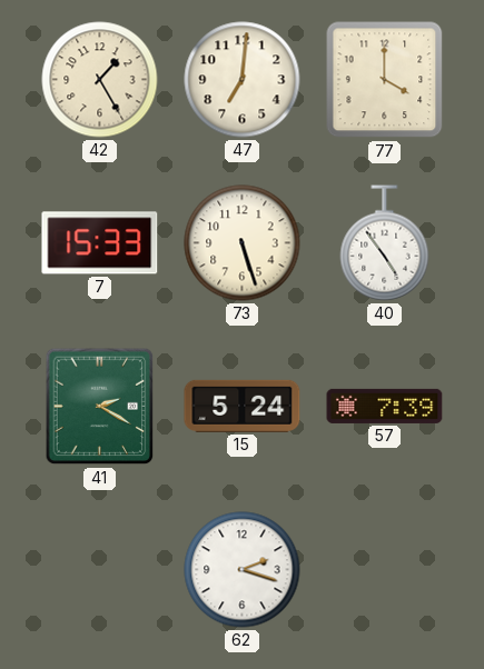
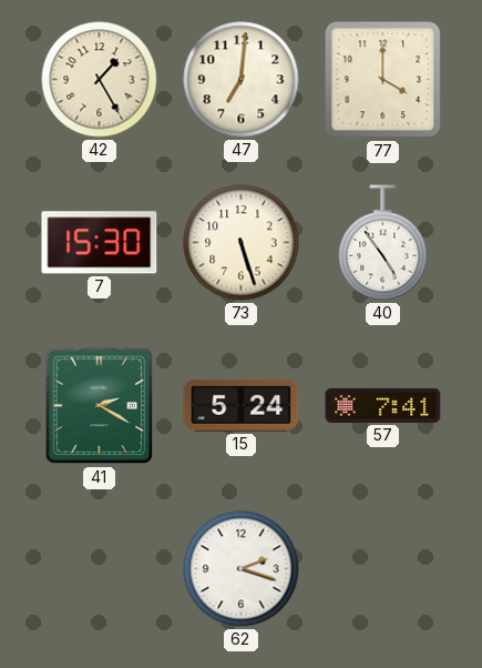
7: 15:33 -> 15:30 (100, 243)
57: 7:39 -> 7:41 (383, 405)
